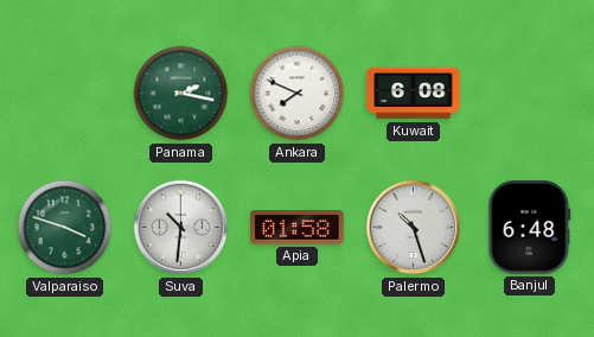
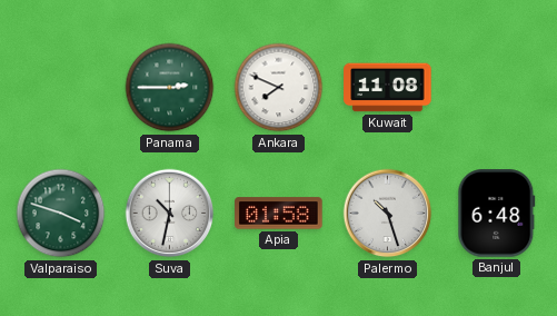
Panama: 2:17 -> 2:45 (170, 88)
Kuwait: 6:08 -> 11:08 (388, 88)
Suva: 10:31 -> 10:32 (170, 214)
